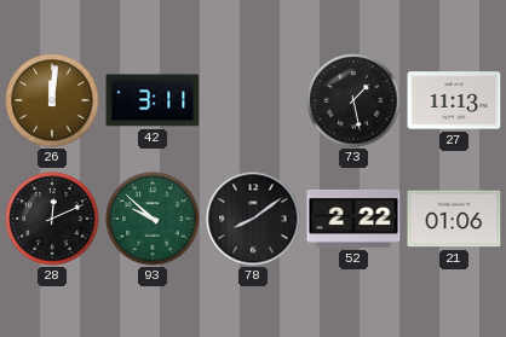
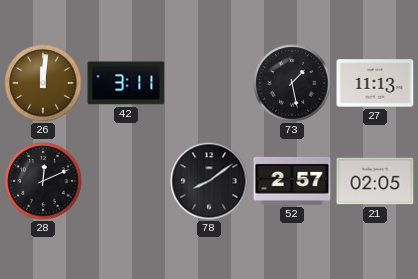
93: 9:52 -> none (153, 219)
52: 2:22 -> 2:57 (292, 181)
21: 01:06 -> 02:05 (375, 181)
